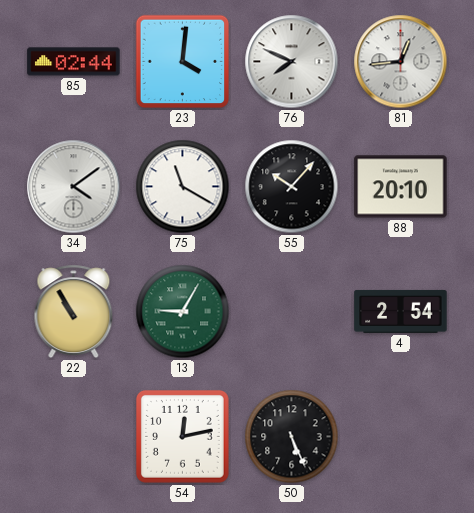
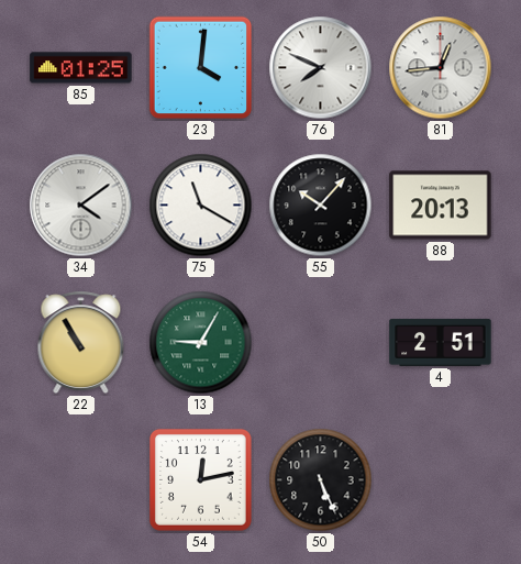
85: 02:44 -> 01:25 (81, 68)
88: 20:10 -> 20:13 (441, 206)
4: 2:54 -> 2:51 (441, 342)
